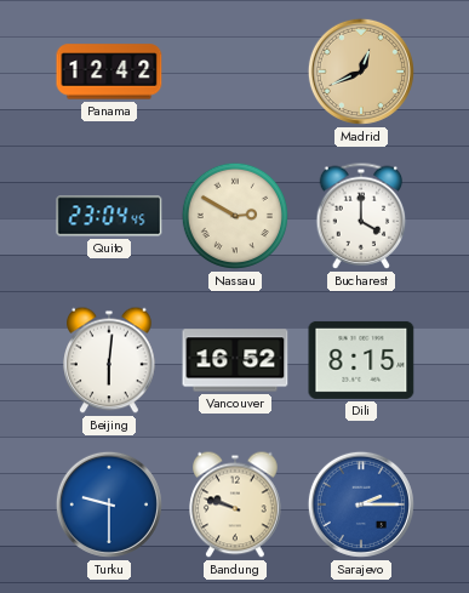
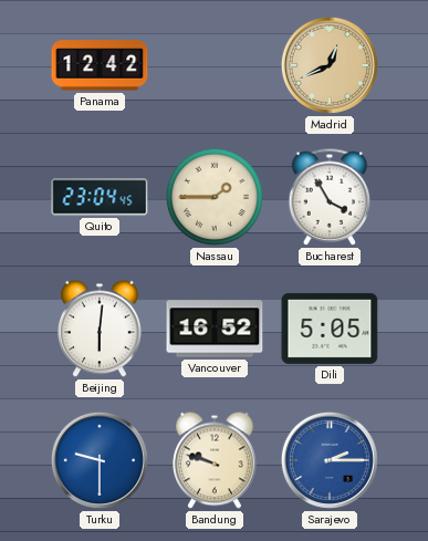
Nassau: 2:50 -> 1:45 (215, 197)
Bucharest: 4:00 -> 3:55 (330, 197)
Dili: 8:15 -> 5:05 (330, 329)
